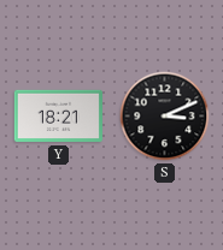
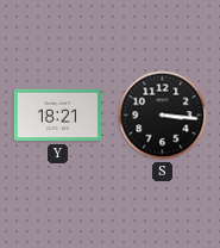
S: 3:11 -> 3:16 (163, 116)
